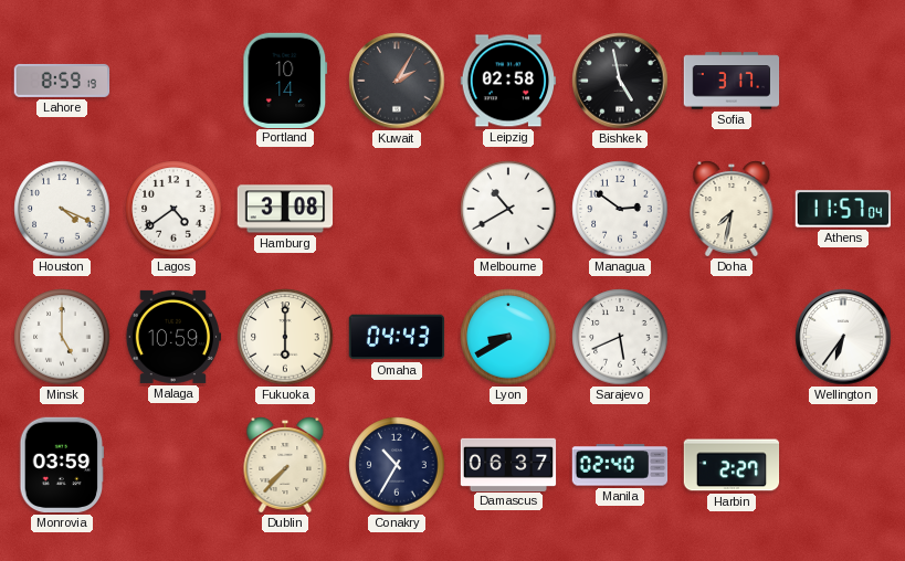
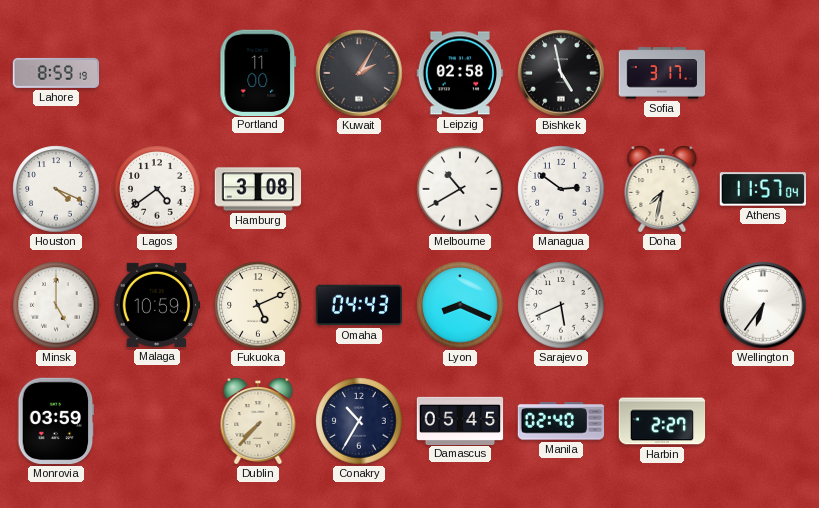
Portland: 10:14 -> 11:00 (258, 72)
Fukuoka: 6:00 -> 5:11 (258, 305)
Lyon: 8:40 -> 8:19 (460, 305)
Damascus: 06:37 -> 05:45 (460, 420)
